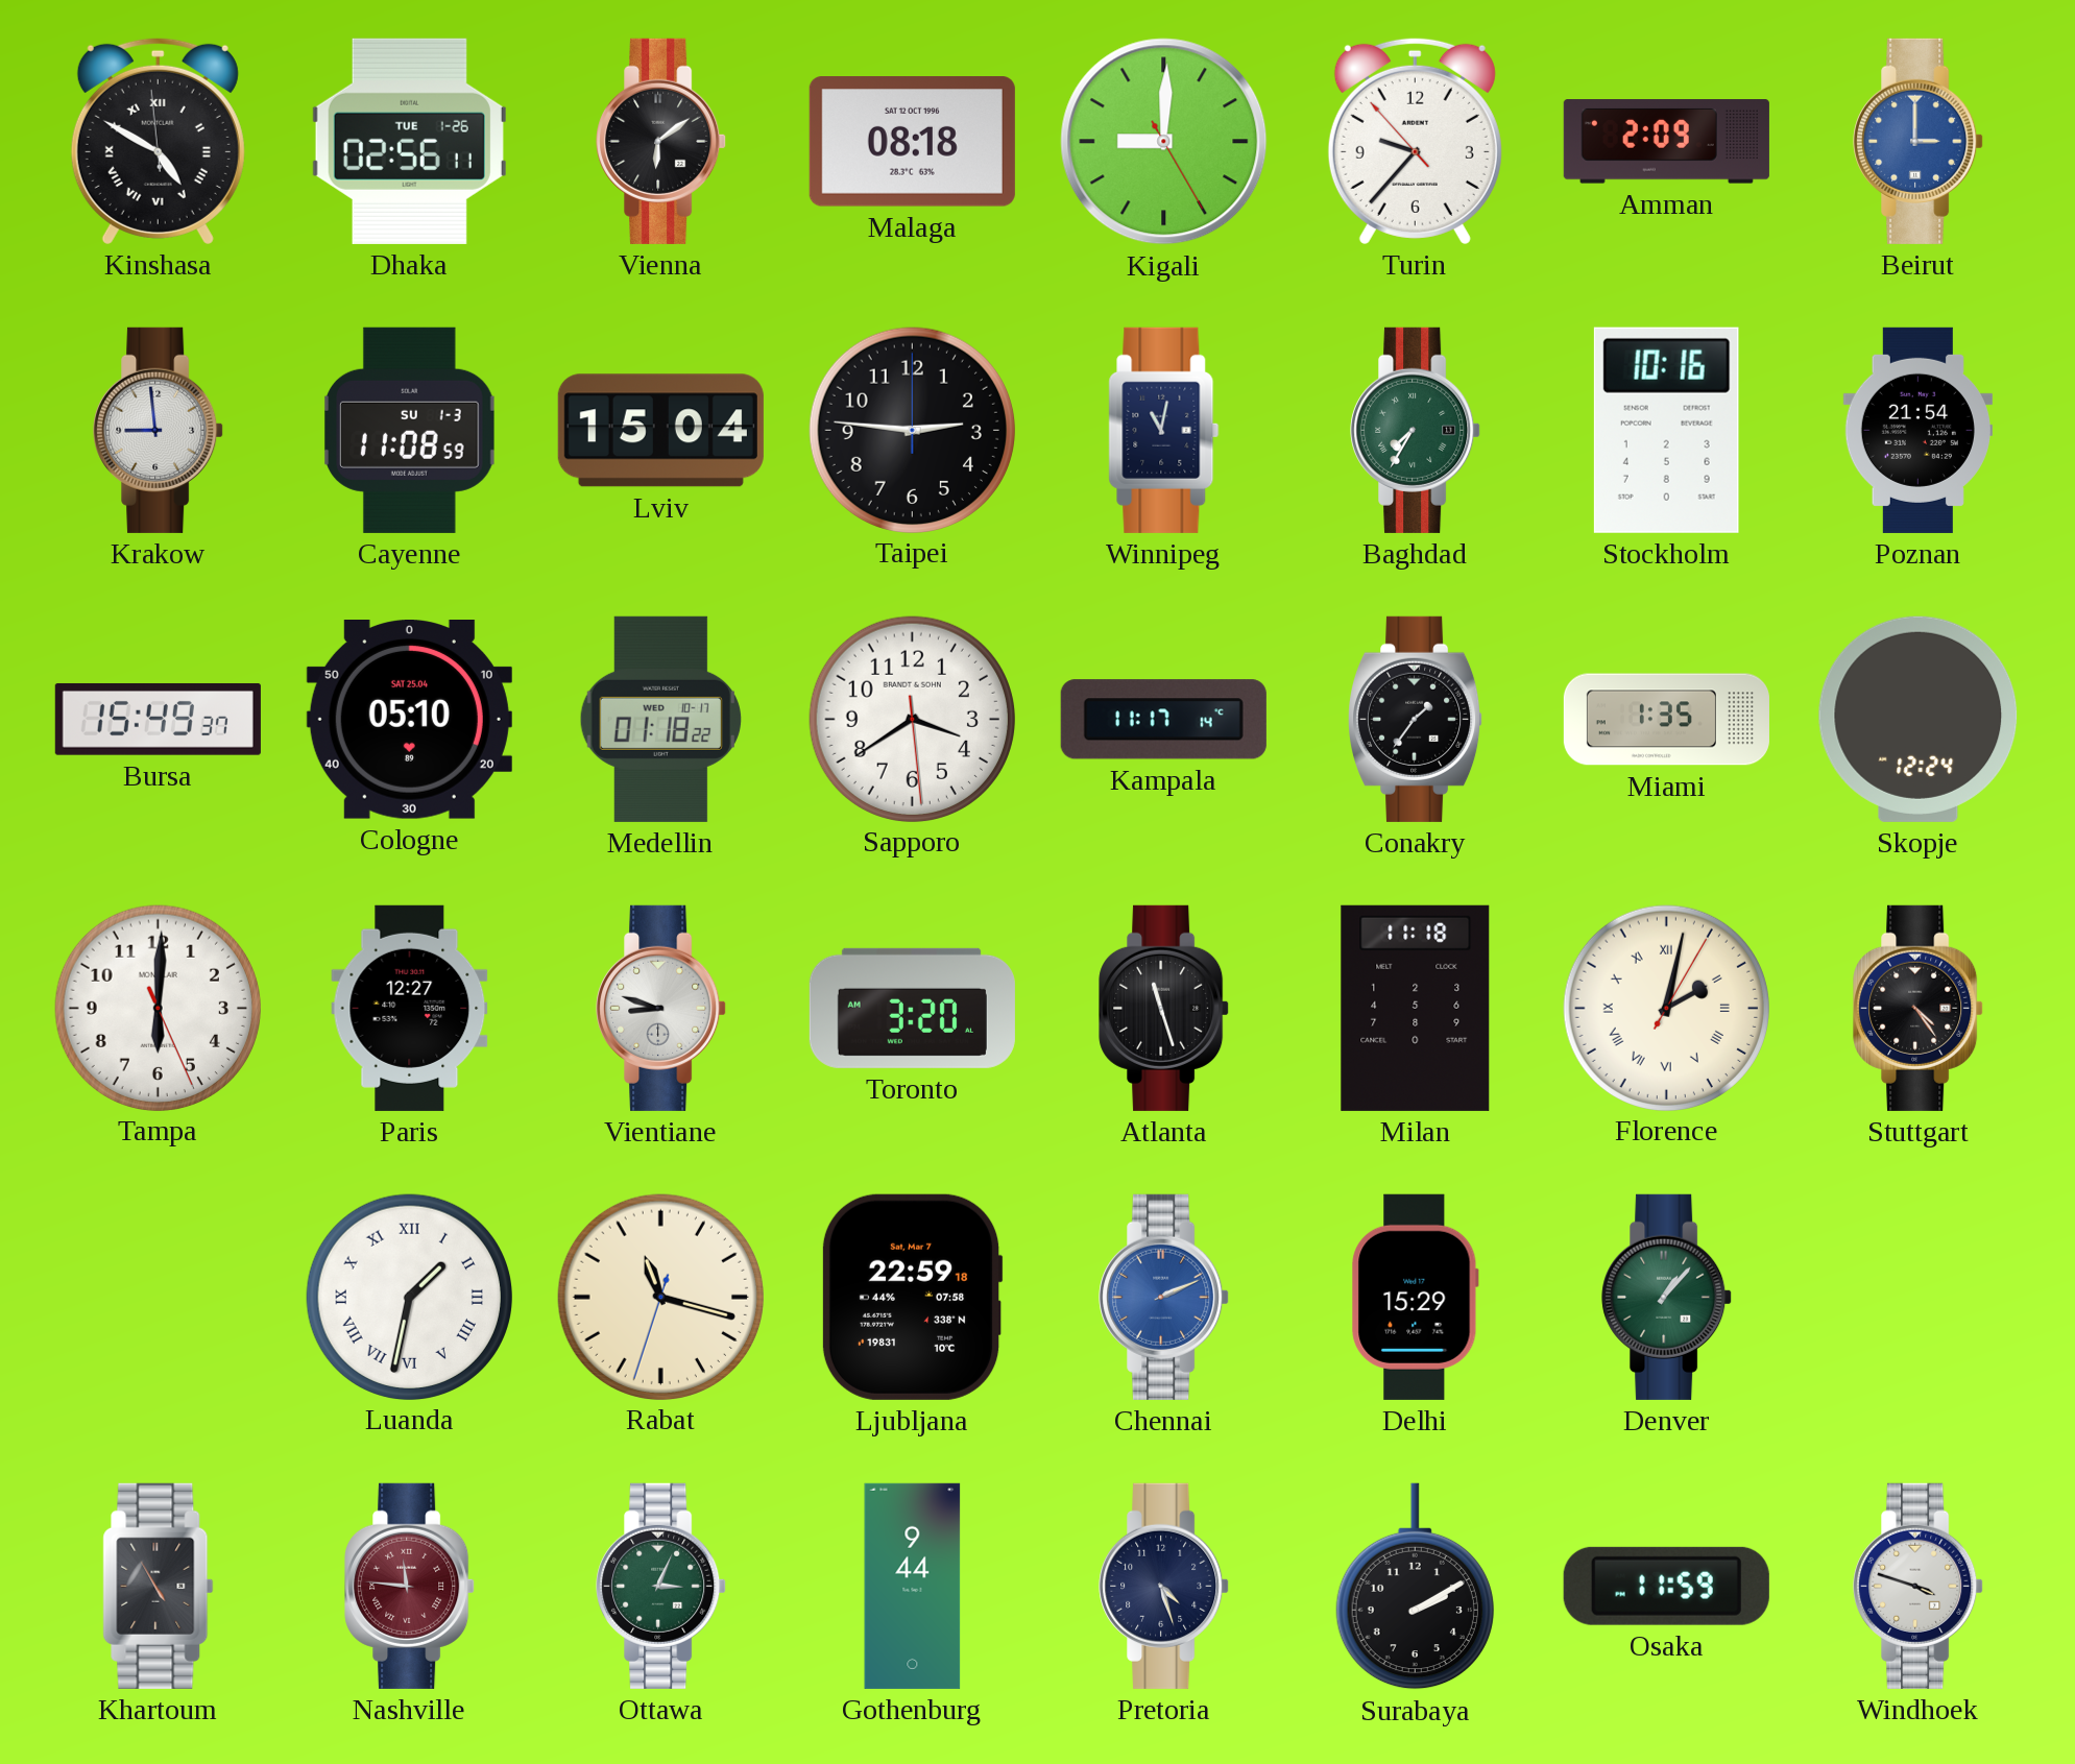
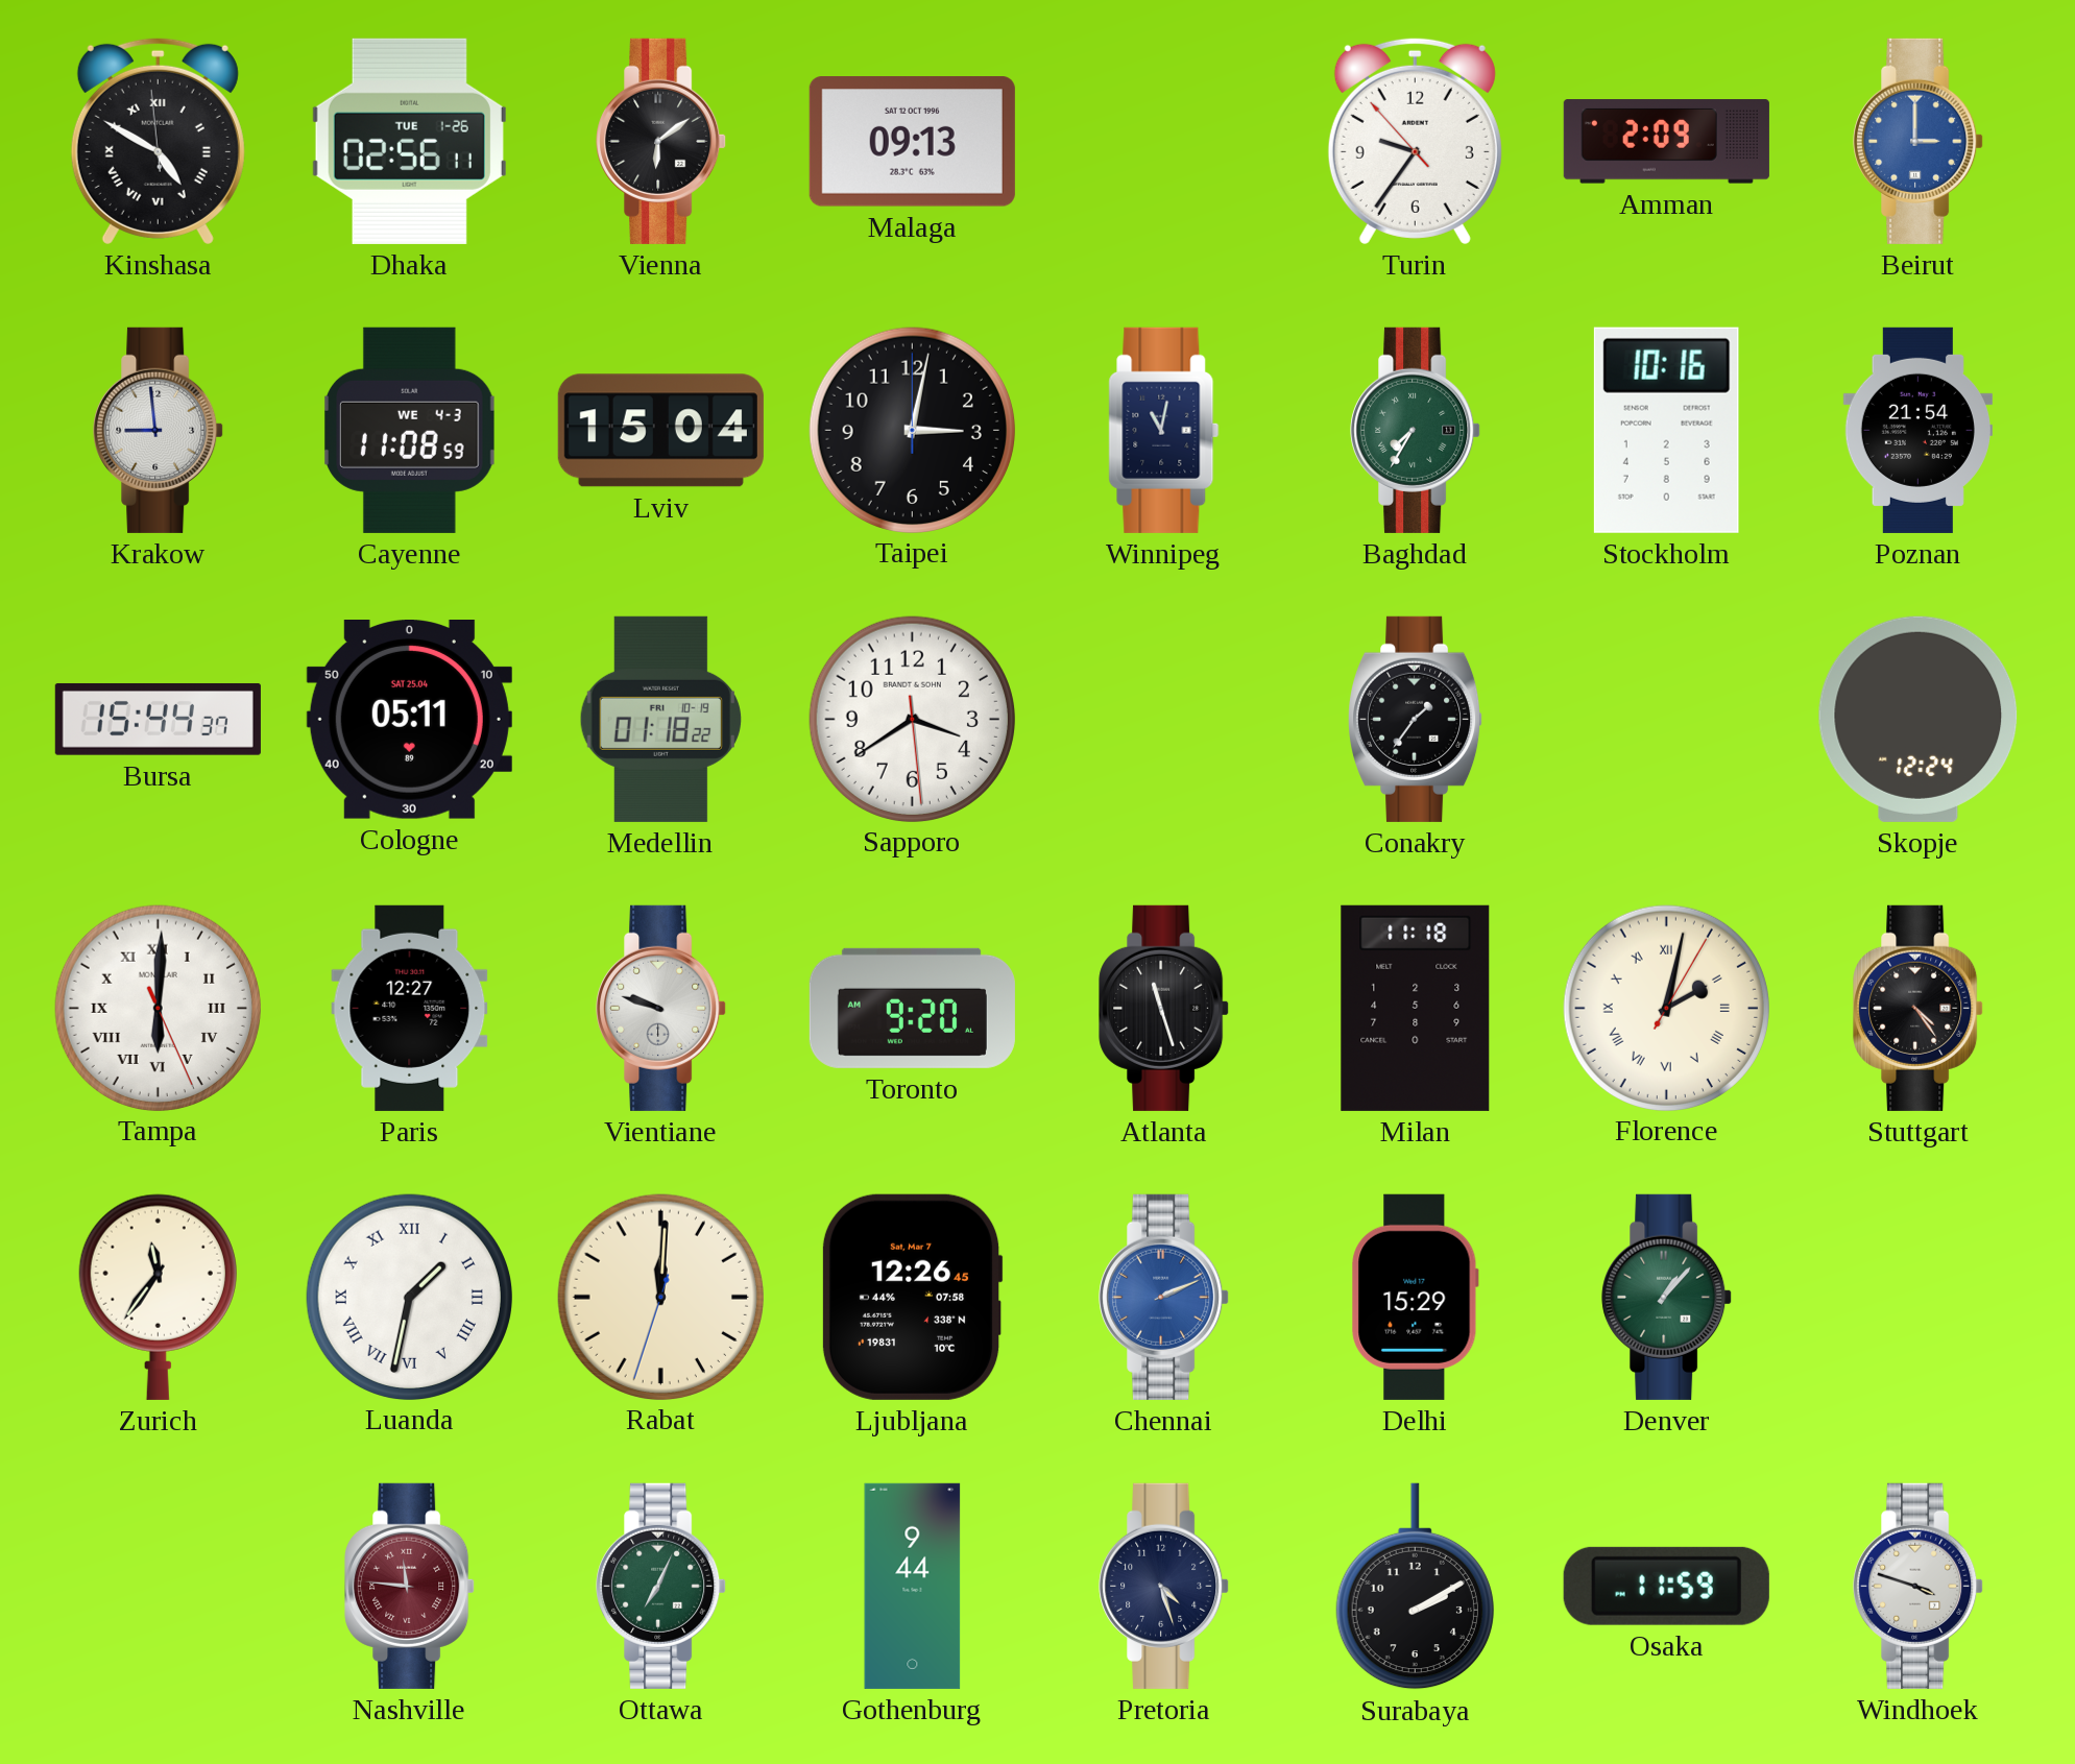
Malaga: 08:18 -> 09:13 (912, 142)
Kigali: 9:00 -> none (1164, 142)
Turin: 9:36 -> 9:35 (1415, 141)
Cayenne date: SU 1-3 -> WE 4-3 (410, 430)
Taipei: 2:46 -> 3:02 (912, 430)
Bursa: 15:49 -> 15:44 (158, 720)
Cologne: 05:10 -> 05:11 (409, 720)
Medellin date: WED 10-17 -> FRI 10-19 (660, 719)
Kampala: 11:17 -> none (1163, 720)
Miami: 1:35 -> none (1666, 720)
Tampa numerals: Arabic -> Roman (158, 1008)
Vientiane: 8:48 -> 9:48 (661, 1008)
Toronto: 3:20 -> 9:20 (912, 1008)
Zurich: none -> 11:36 (158, 1297)
Rabat: 11:17 -> 12:00 (660, 1297)
Ljubljana: 22:59 -> 12:26 (912, 1297)
Khartoum: 4:55 -> none (159, 1586)
Ottawa: 3:04 -> 7:04 (661, 1586)
